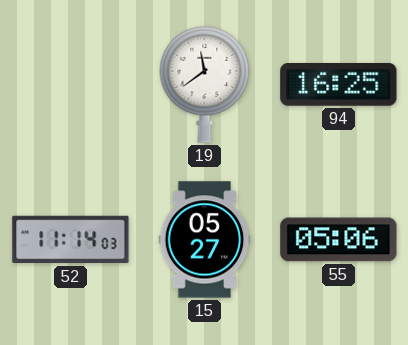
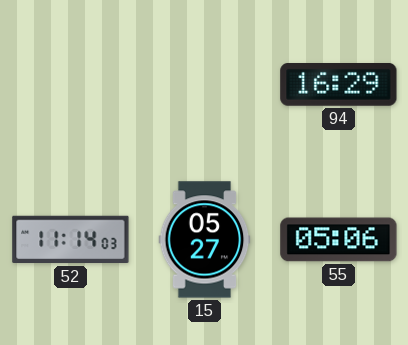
19: 11:39 -> none (205, 84)
94: 16:25 -> 16:29 (339, 85)
